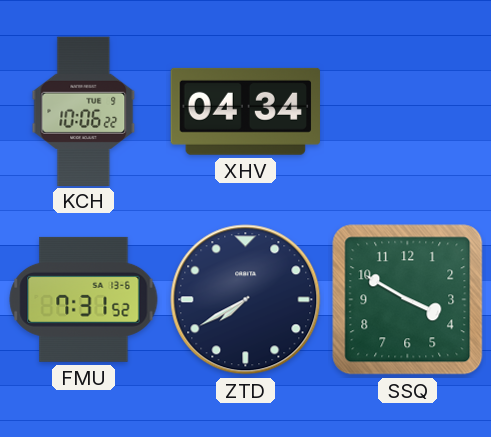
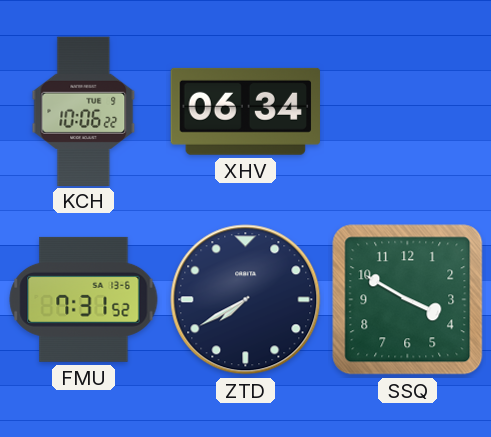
XHV: 04:34 -> 06:34 (245, 111)
